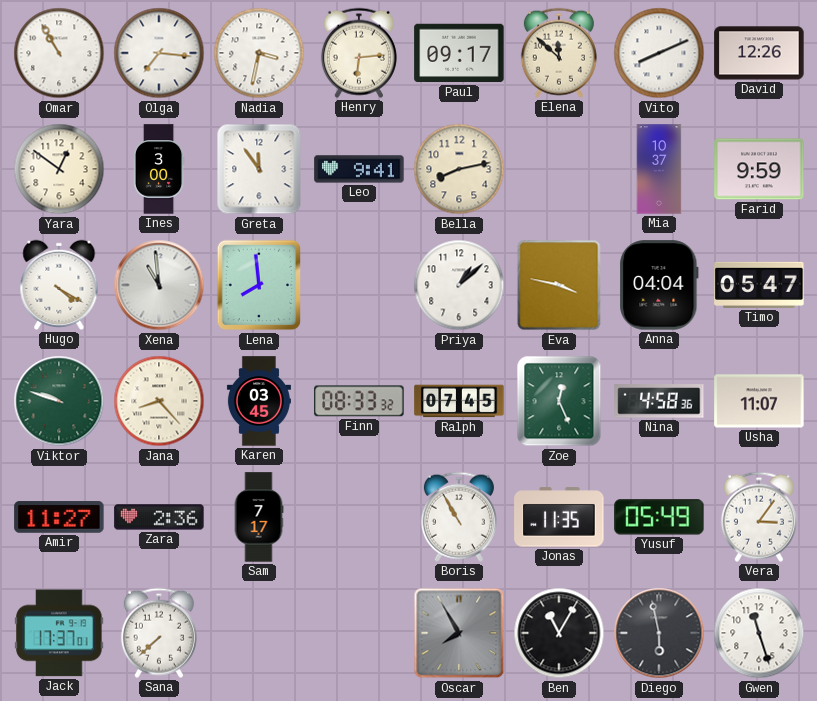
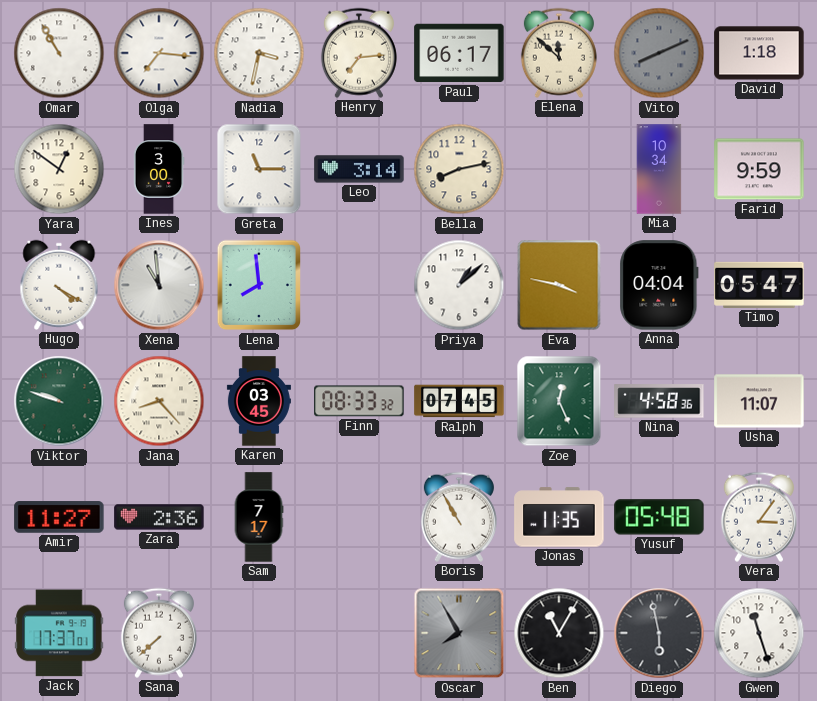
Henry: 6:14 -> 7:14 (359, 53)
Paul: 09:17 -> 06:17 (459, 53)
Vito dial: white -> grey (659, 53)
David: 12:26 -> 1:18 (759, 53)
Greta: 11:54 -> 11:15 (259, 169)
Leo: 9:41 -> 3:14 (359, 169)
Mia: 10:37 -> 10:34 (659, 169)
Yusuf: 05:49 -> 05:48 (659, 517)
